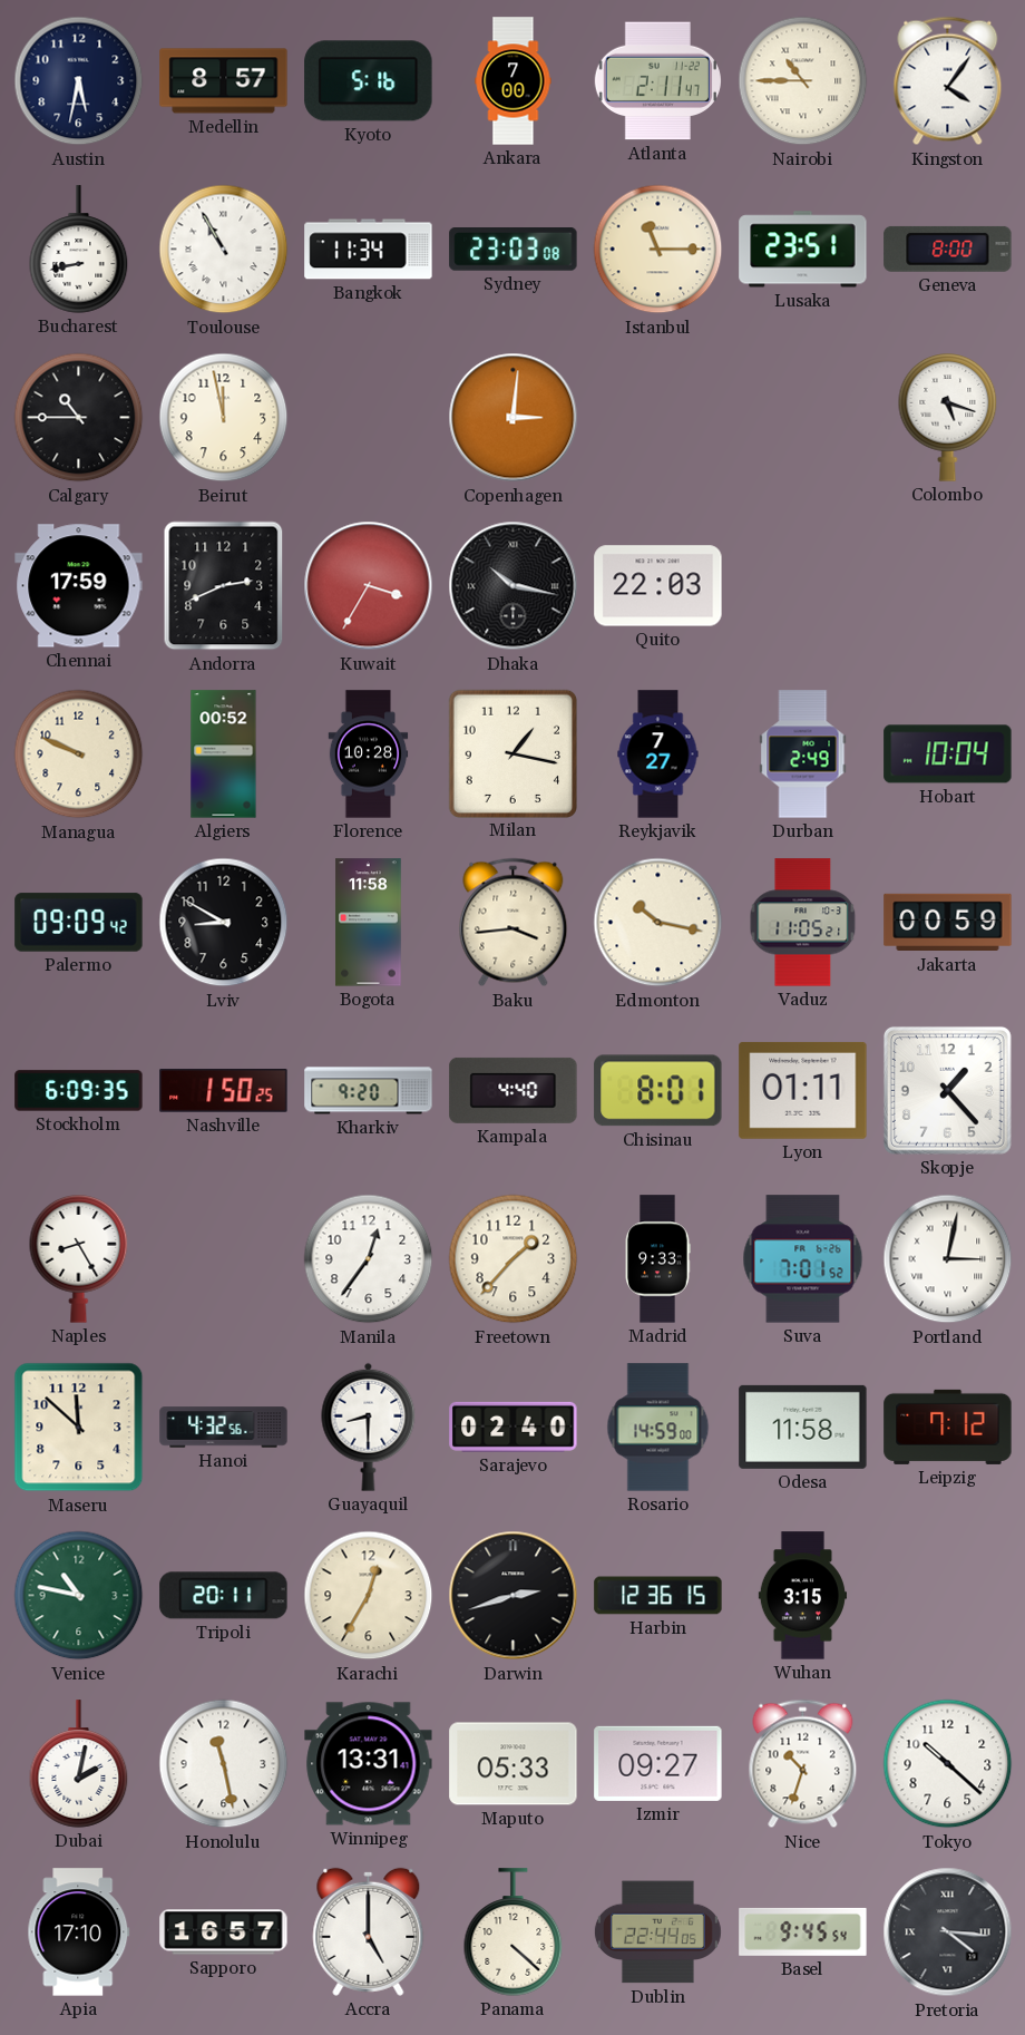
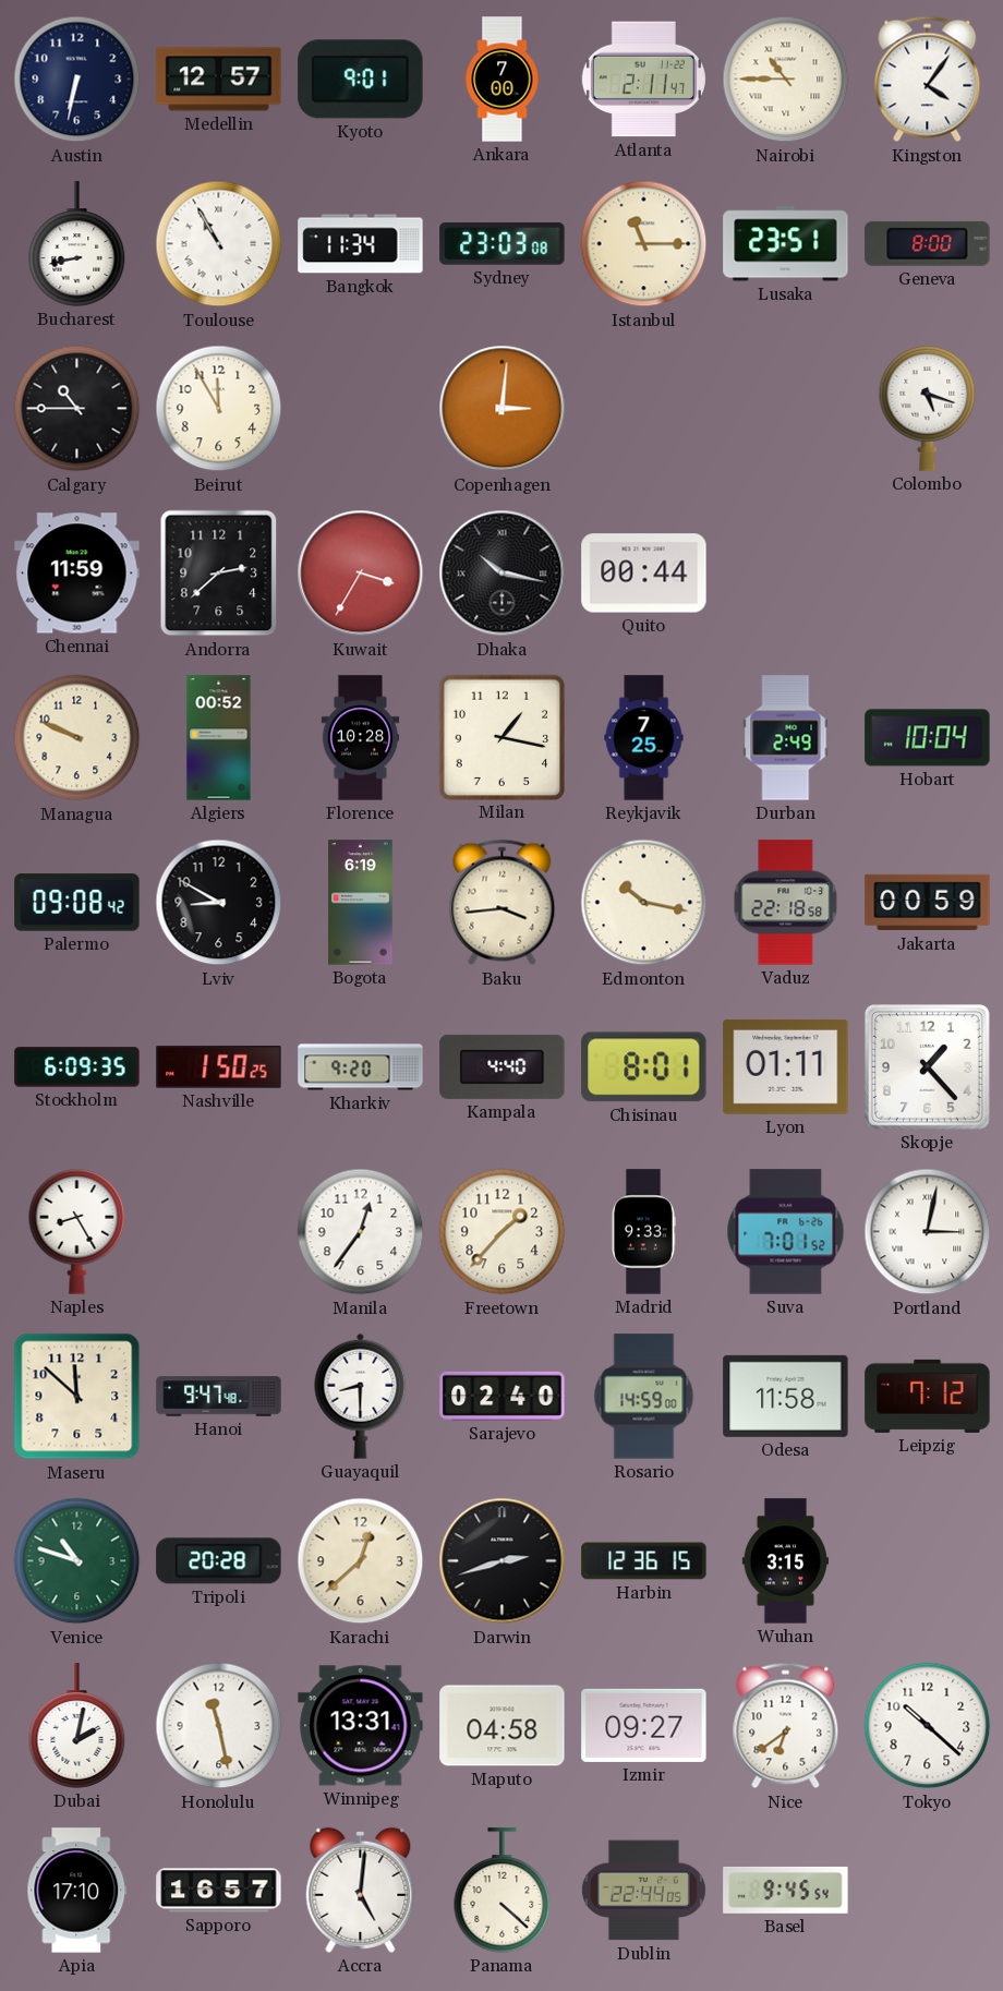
Austin: 5:32 -> 6:32 (77, 80)
Medellin: 8:57 -> 12:57 (219, 80)
Kyoto: 5:16 -> 9:01 (361, 80)
Beirut: 11:58 -> 11:55 (219, 409)
Chennai: 17:59 -> 11:59 (77, 574)
Andorra: 2:41 -> 2:38 (219, 574)
Quito: 22:03 -> 00:44 (644, 574)
Reykjavik: 7:27 -> 7:25 (644, 738)
Palermo: 09:09 -> 09:08 (77, 903)
Bogota: 11:58 -> 6:19 (361, 903)
Vaduz: 11:05 -> 22:18 (786, 903)
Hanoi: 4:32 -> 9:47 (219, 1397)
Venice: 10:47 -> 10:48 (77, 1561)
Tripoli: 20:11 -> 20:28 (219, 1561)
Karachi: 12:35 -> 12:38 (361, 1561)
Maputo: 05:33 -> 04:58 (503, 1726)
Nice: 10:33 -> 6:39 (786, 1726)
Accra: 5:00 -> 5:01 (361, 1890)
Pretoria: 4:16 -> none (948, 1932)
